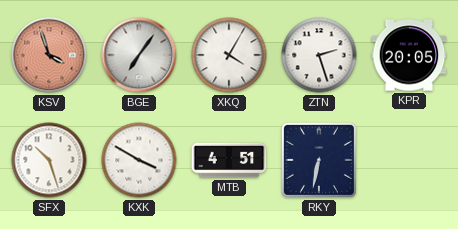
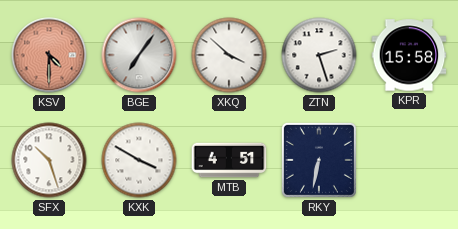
KSV: 3:57 -> 4:30 (49, 55)
XKQ: 4:05 -> 3:52 (229, 55)
KPR: 20:05 -> 15:58 (409, 55)
